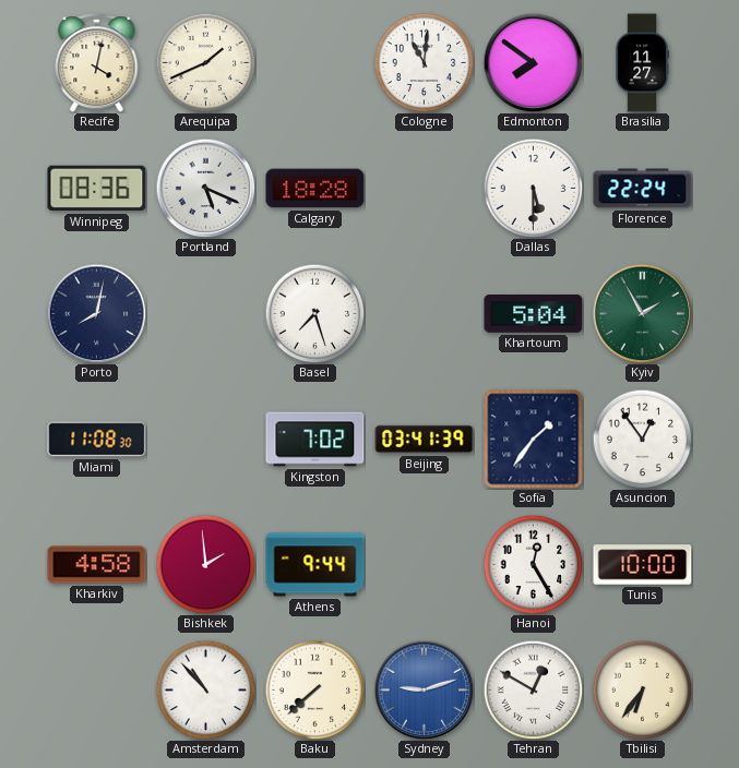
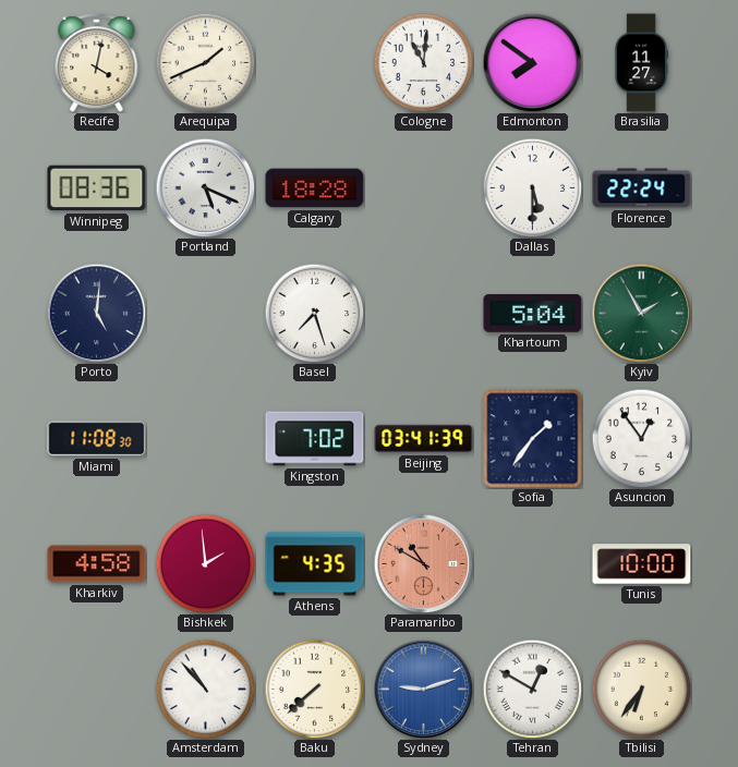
Porto: 8:02 -> 5:01 (96, 313)
Athens: 9:44 -> 4:35 (315, 564)
Paramaribo: none -> 10:50 (423, 563)
Hanoi: 12:25 -> none (533, 564)
